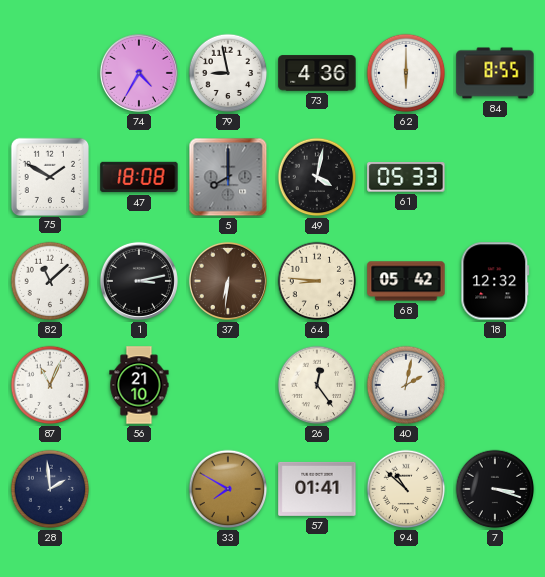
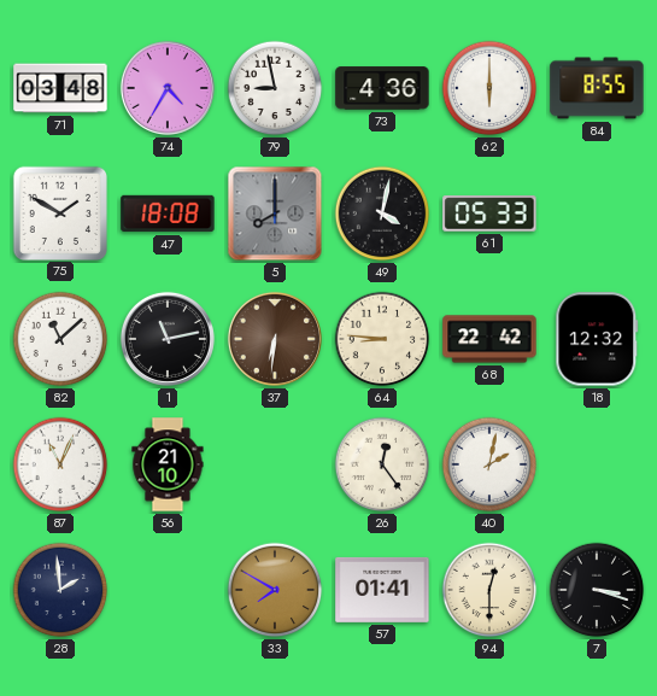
71: none -> 03:48 (60, 88)
1: 3:13 -> 11:13 (168, 339)
68: 05:42 -> 22:42 (489, 339)
94: 10:52 -> 12:30 (489, 590)
